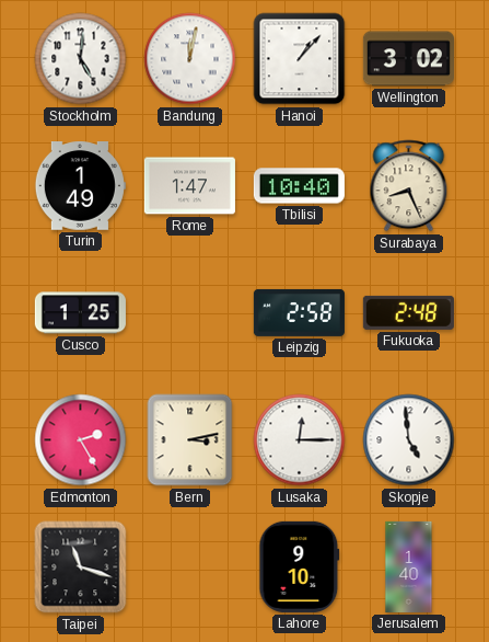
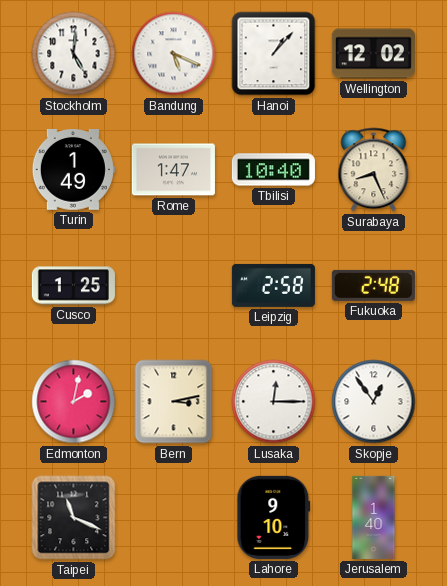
Bandung: 12:02 -> 5:19 (174, 54)
Wellington: 3:02 -> 12:02 (373, 54)
Edmonton: 2:25 -> 2:02 (74, 402)
Skopje: 4:59 -> 12:54 (374, 402)
Taipei: 11:18 -> 11:19 (74, 518)
